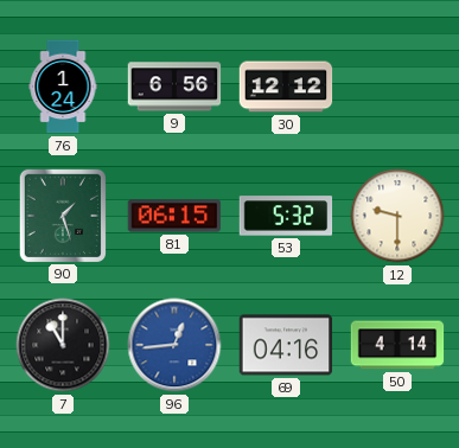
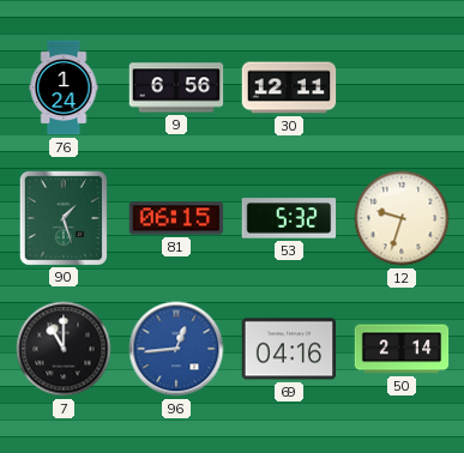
30: 12:12 -> 12:11 (289, 87)
12: 9:30 -> 9:33 (402, 218)
50: 4:14 -> 2:14 (402, 349)
